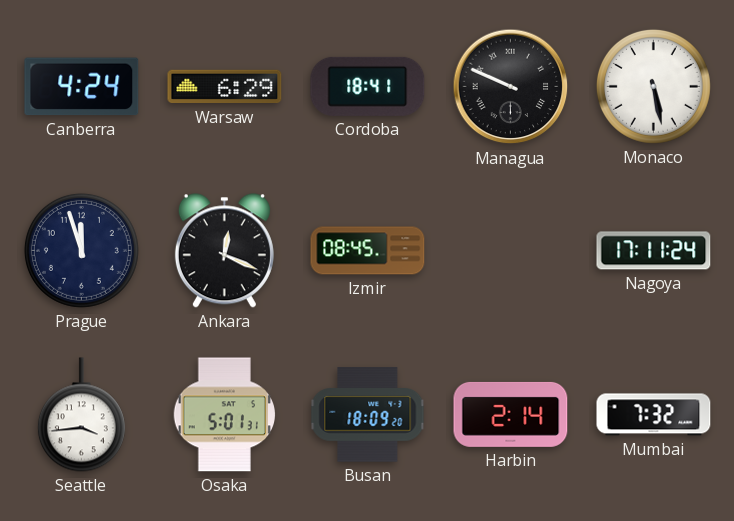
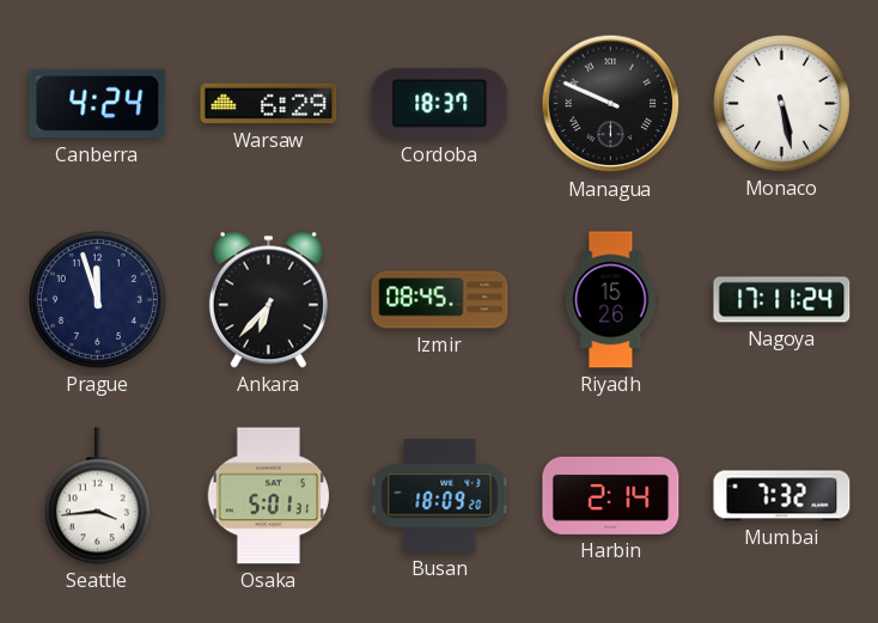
Cordoba: 18:41 -> 18:37 (440, 103)
Ankara: 12:19 -> 6:37 (268, 300)
Riyadh: none -> 15:26 (611, 300)
